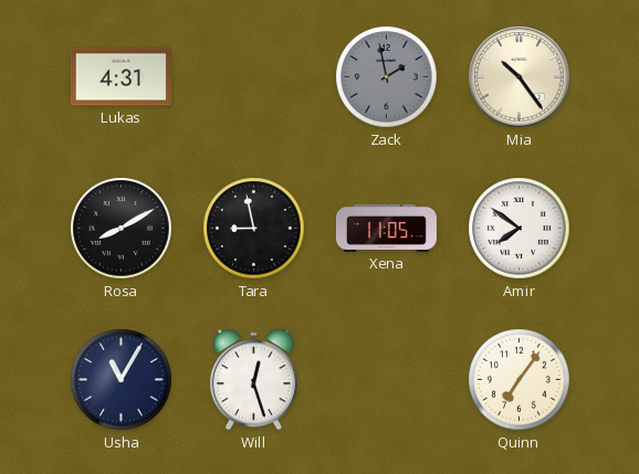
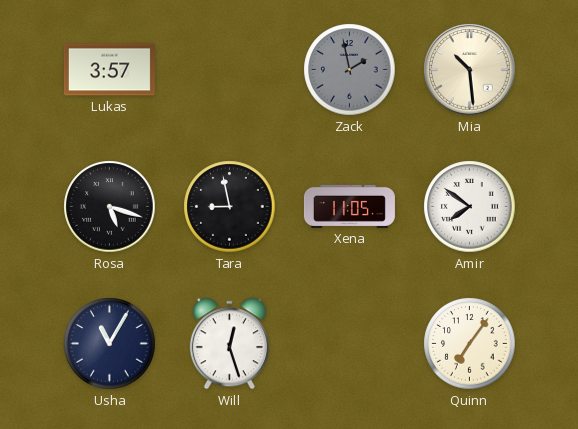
Lukas: 4:31 -> 3:57 (109, 70)
Mia: 10:24 -> 10:29 (470, 70)
Rosa: 8:10 -> 5:18 (110, 207)
